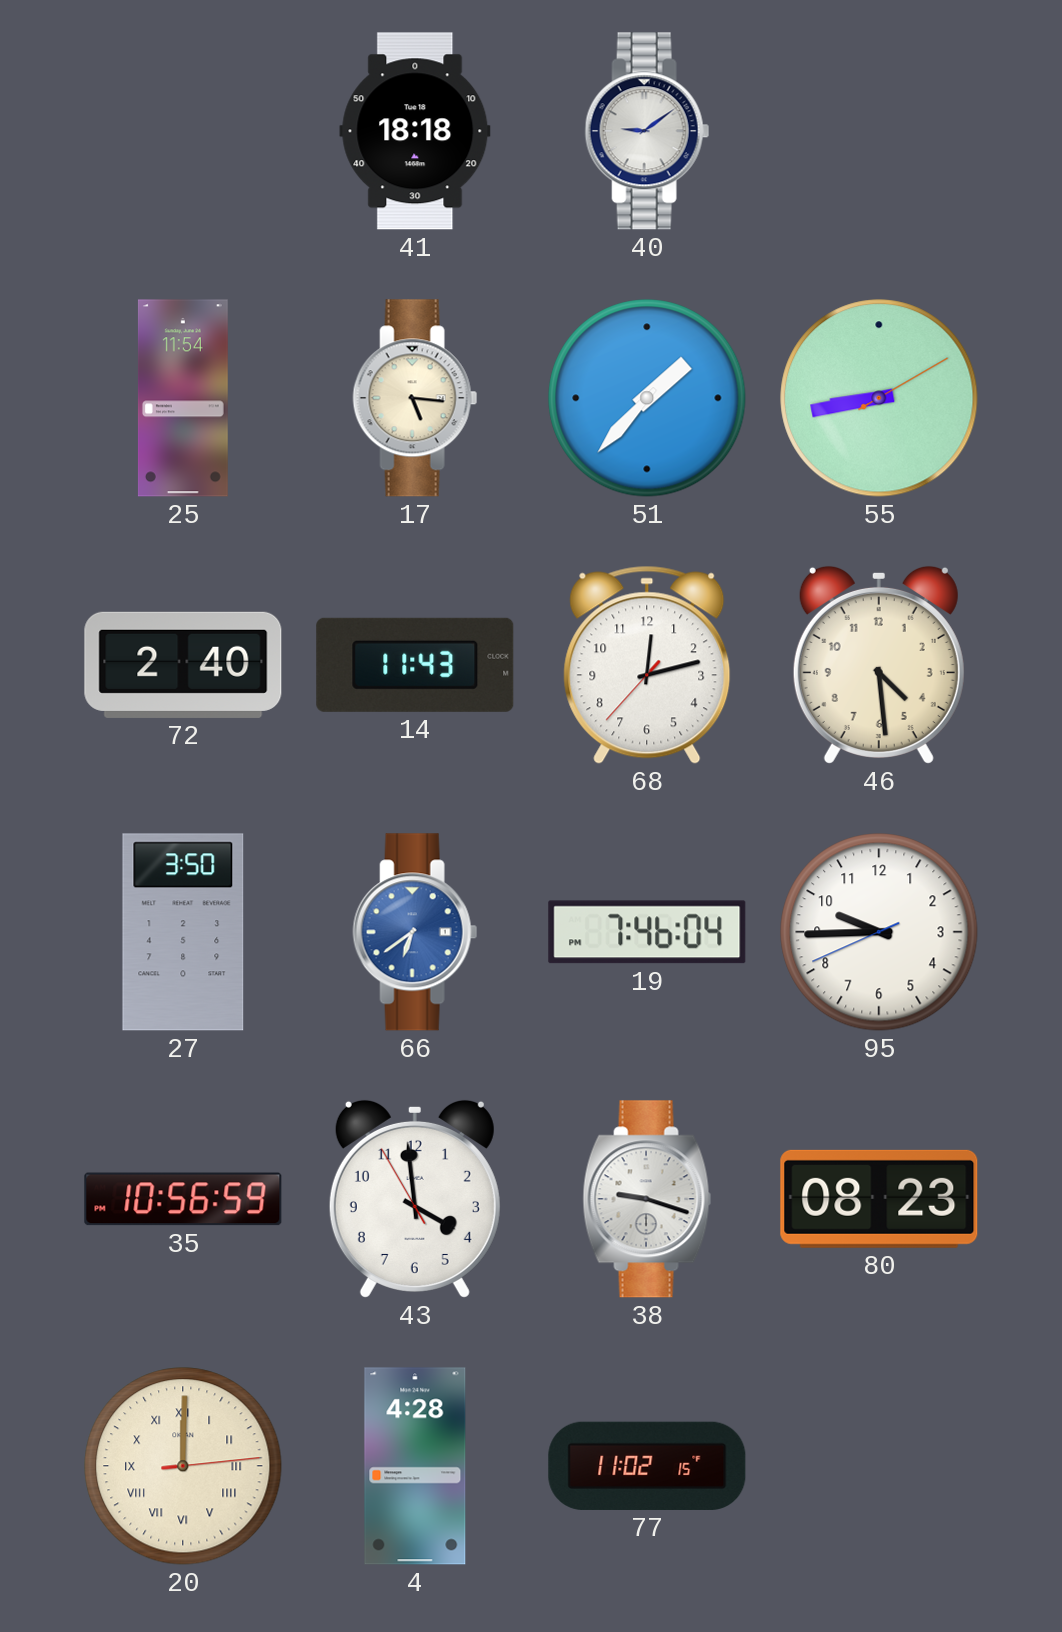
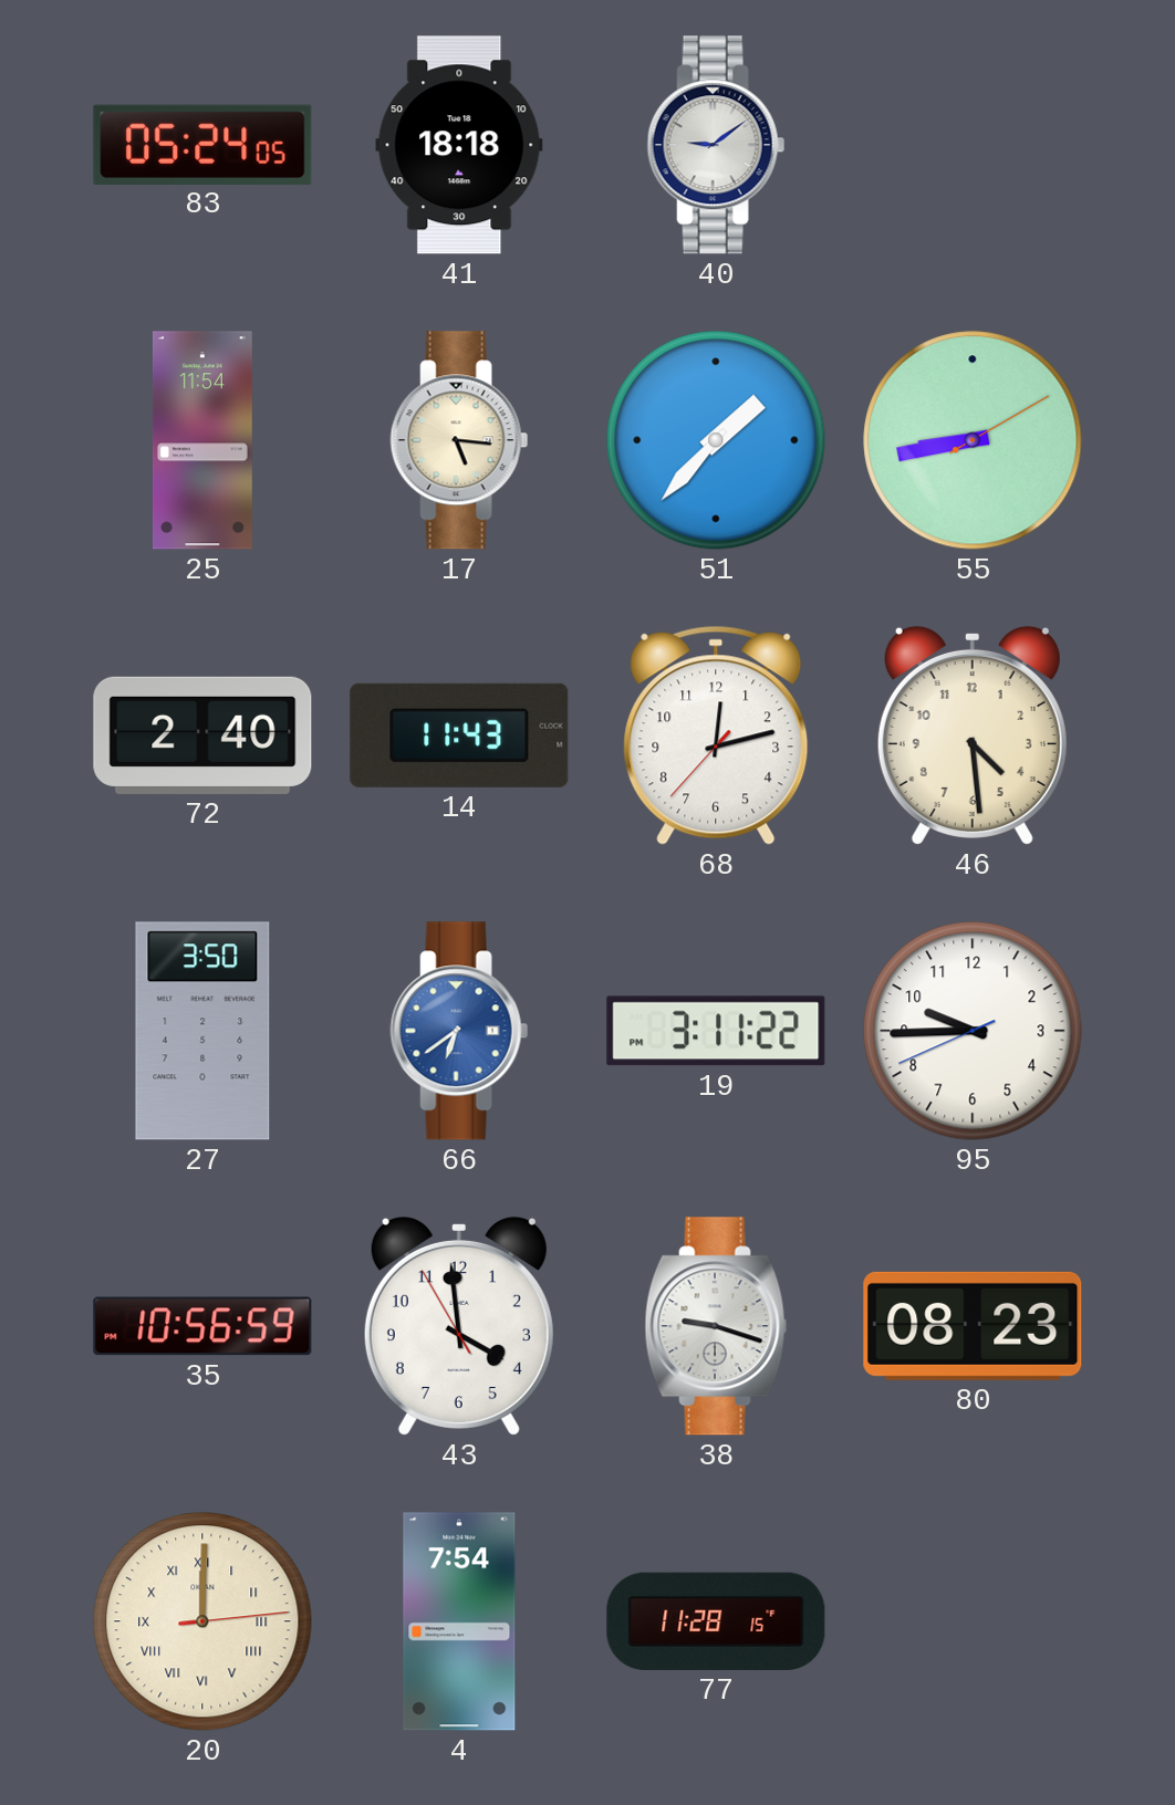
83: none -> 05:24 (202, 144)
19: 7:46 -> 3:11 (716, 1031)
4: 4:28 -> 7:54 (459, 1621)
77: 11:02 -> 11:28 (716, 1621)
